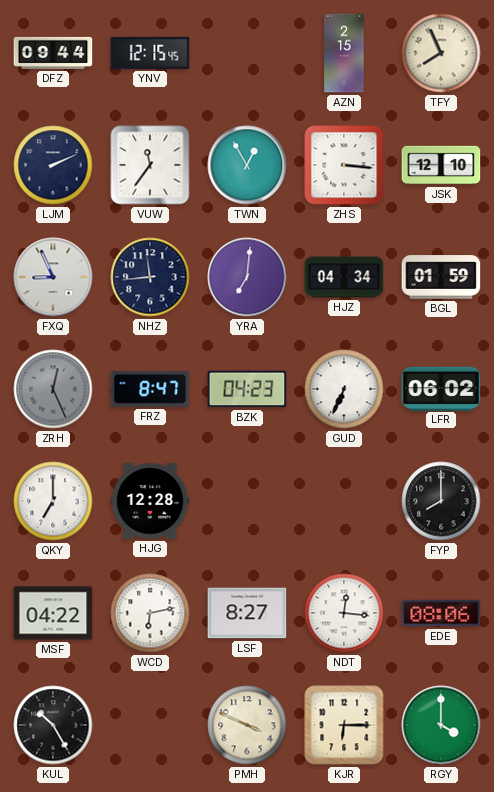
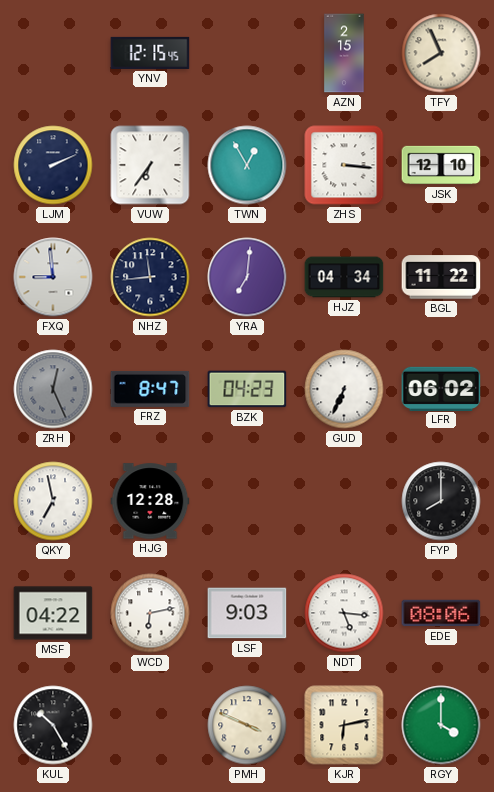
DFZ: 09:44 -> none (53, 53)
VUW: 11:36 -> 6:36 (150, 165)
FXQ: 8:56 -> 8:59 (53, 277)
BGL: 01:59 -> 11:22 (441, 277)
QKY: 7:00 -> 6:58 (53, 501)
LSF: 8:27 -> 9:03 (247, 613)
NDT: 12:16 -> 5:16 (344, 613)
KJR: 6:15 -> 6:13 (344, 725)
